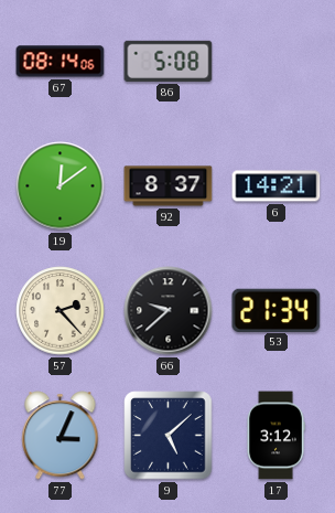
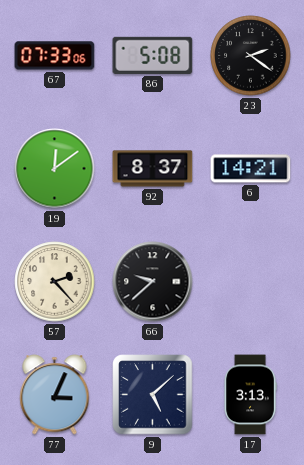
67: 08:14 -> 07:33 (55, 56)
23: none -> 2:21 (251, 56)
53: 21:34 -> none (277, 310)
17: 3:12 -> 3:13 (250, 395)
